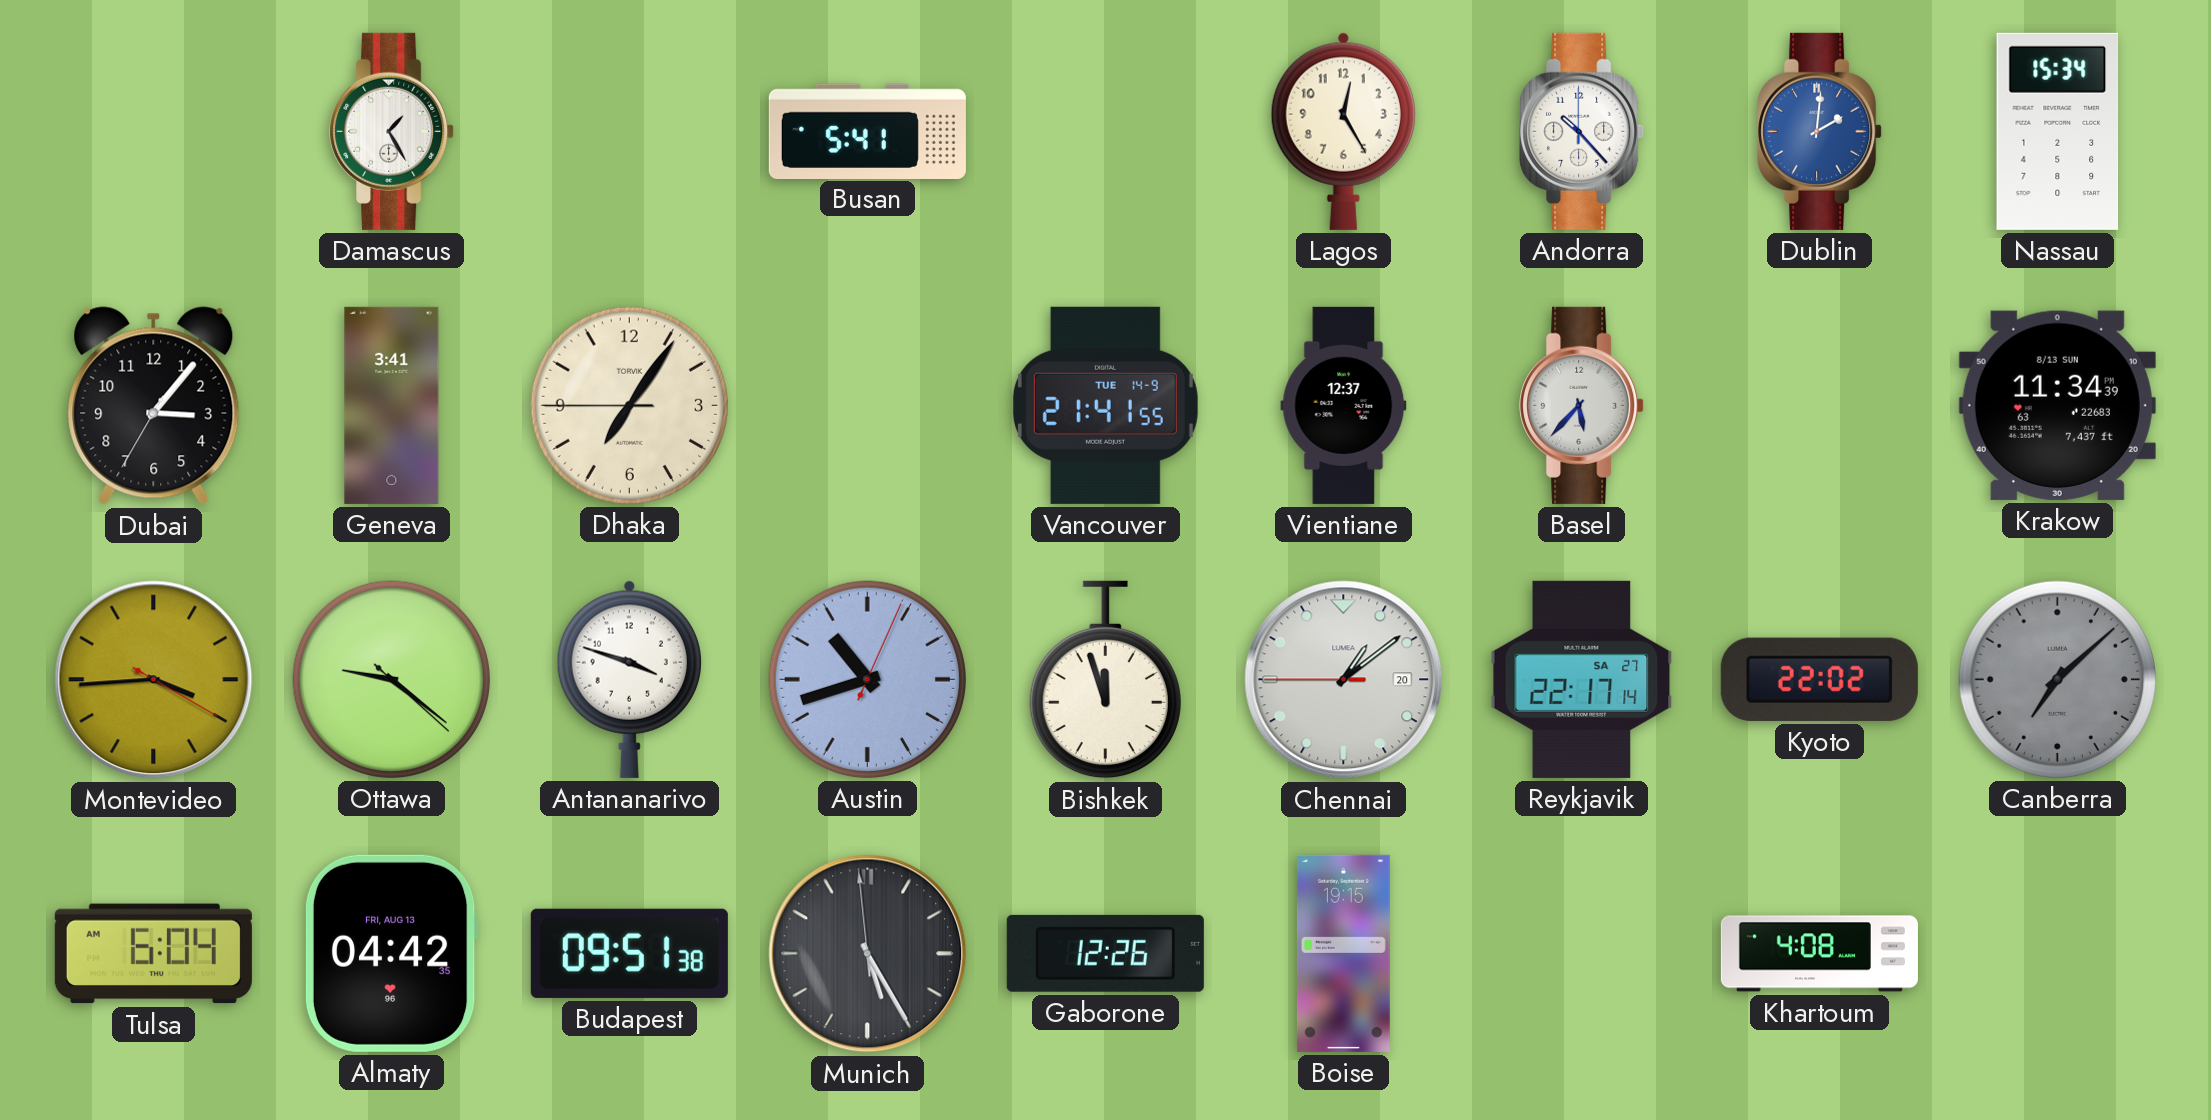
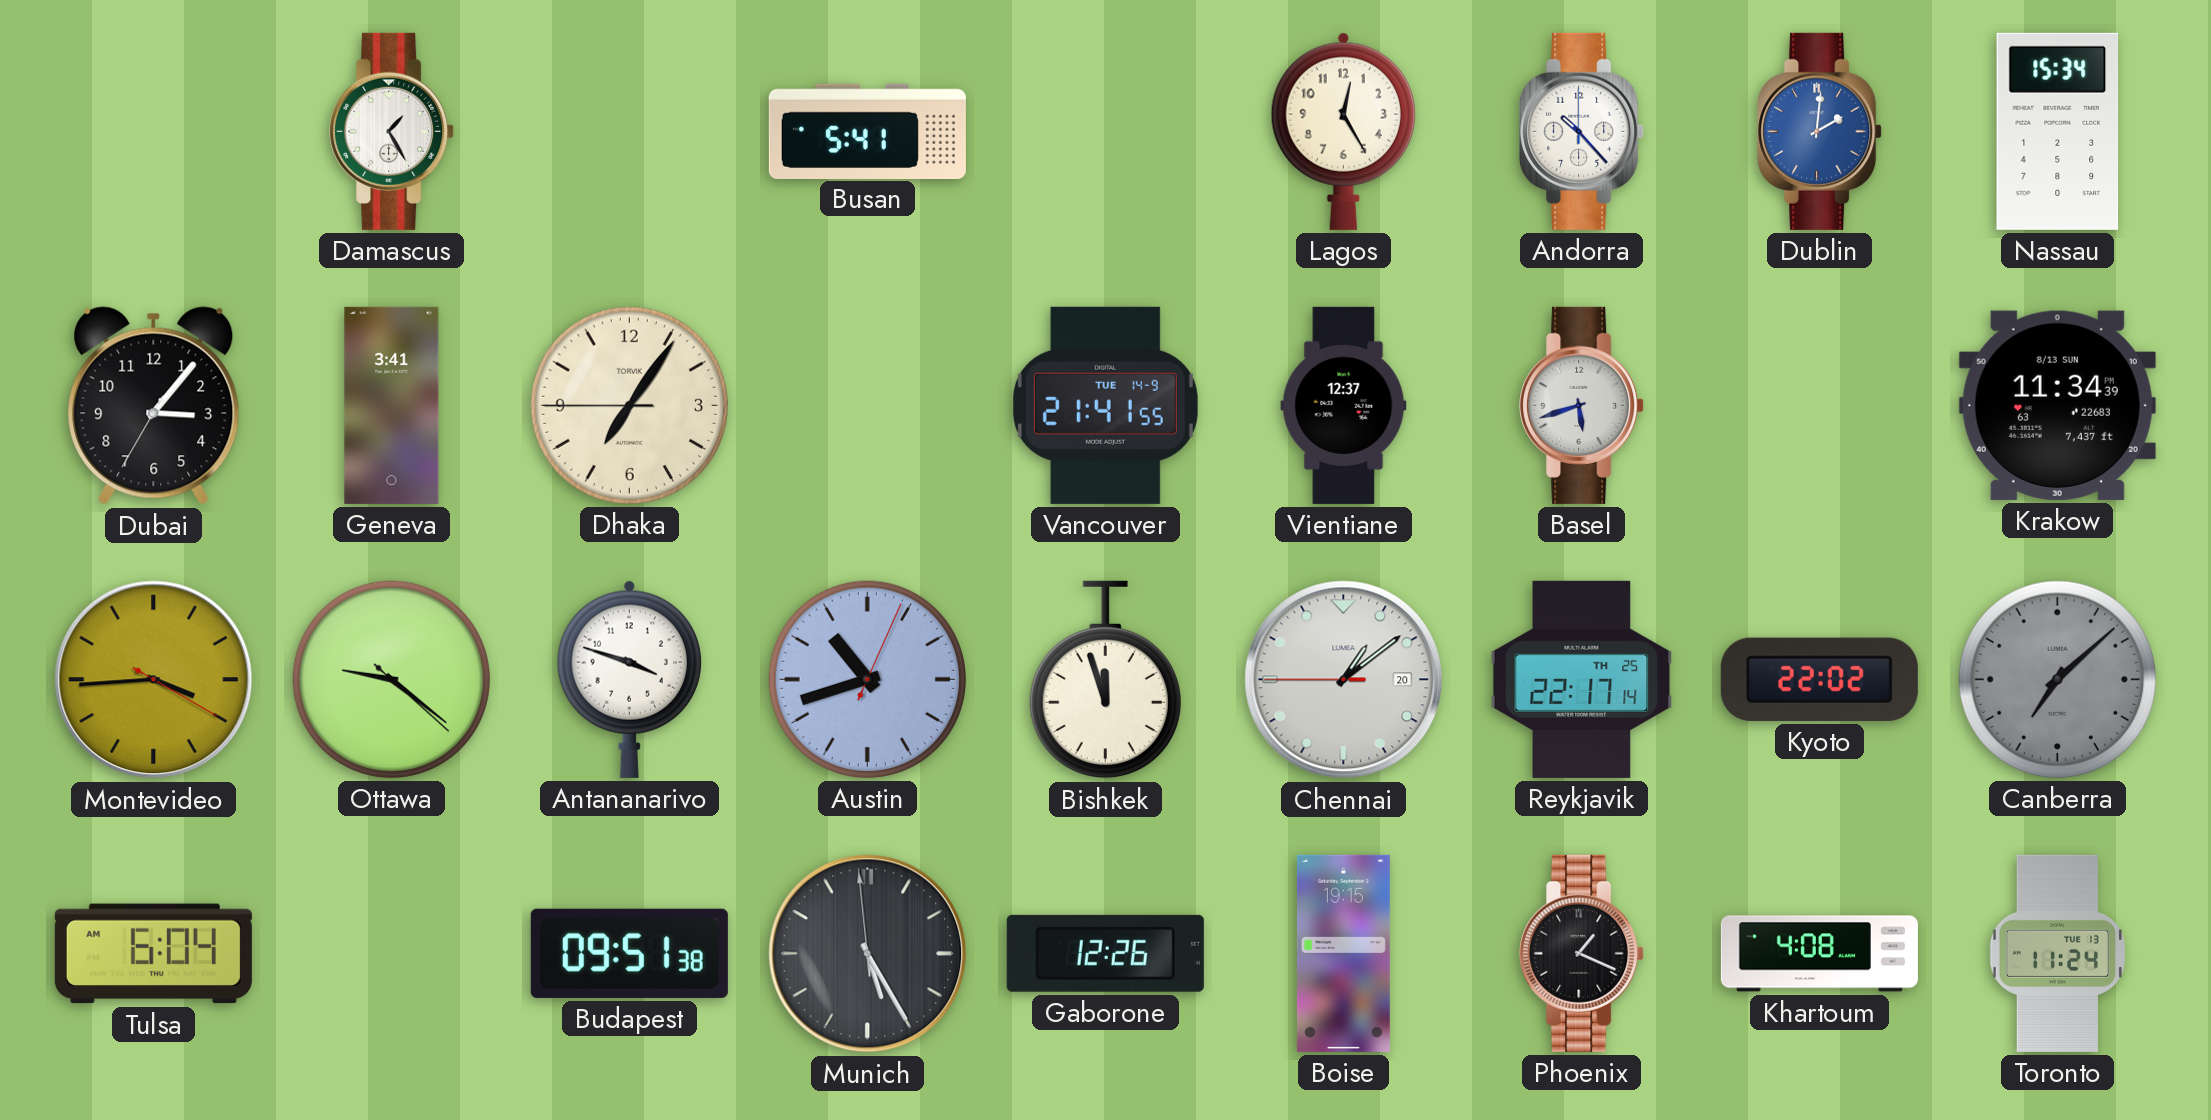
Basel: 5:37 -> 5:42 (1582, 405)
Reykjavik date: SA 27 -> TH 25 (1582, 679)
Almaty: 04:42 -> none (391, 953)
Phoenix: none -> 1:19 (1582, 953)
Toronto: none -> 11:24 (2057, 953)
